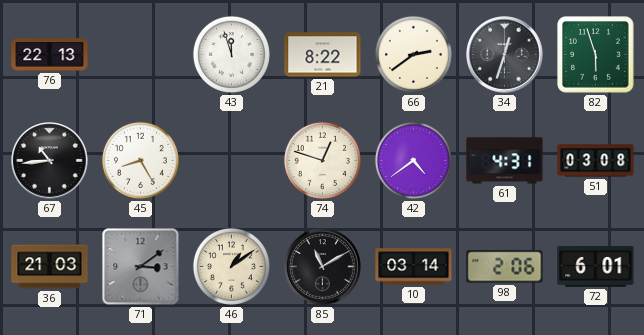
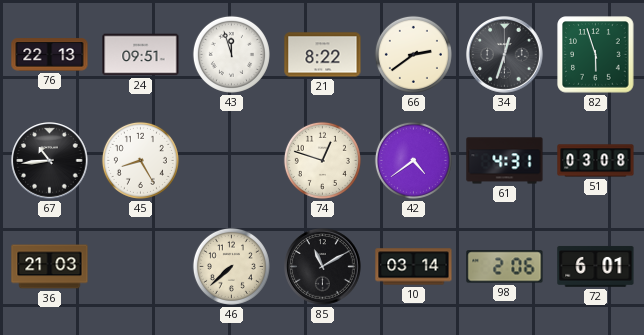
24: none -> 09:51 (141, 55)
71: 3:09 -> none (141, 267)
46: 1:09 -> 7:38 (231, 266)
